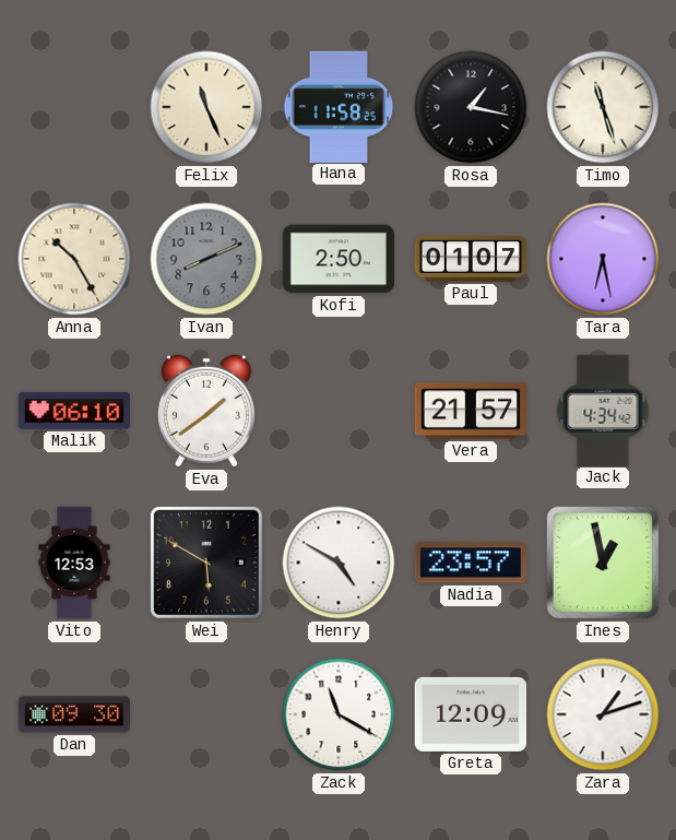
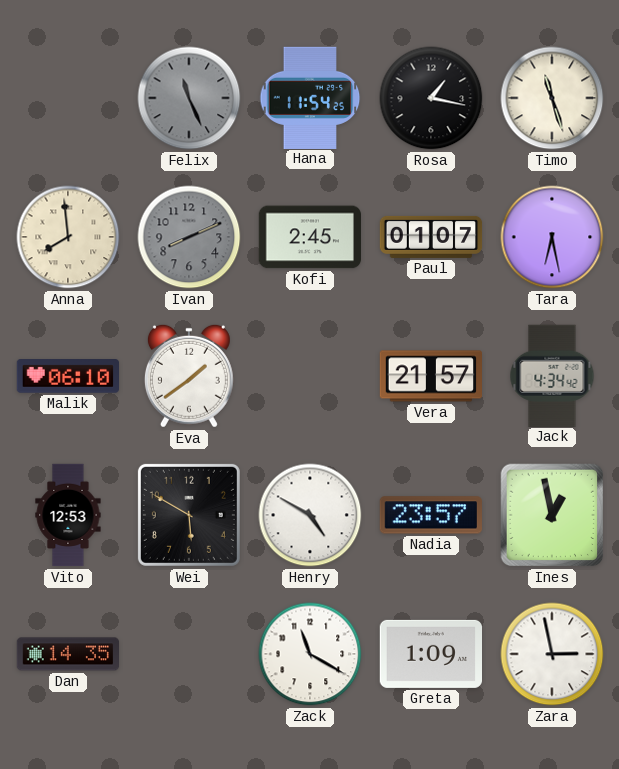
Felix dial: cream -> grey (189, 98)
Hana: 11:58 -> 11:54 (310, 97)
Anna: 10:25 -> 7:59 (68, 237)
Kofi: 2:50 -> 2:45 (309, 237)
Dan: 09:30 -> 14:35 (67, 654)
Greta: 12:09 -> 1:09 (430, 654)
Zara: 1:12 -> 2:58 (552, 654)
